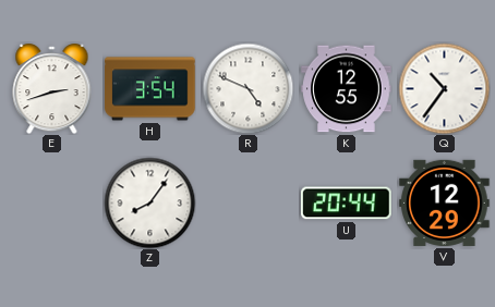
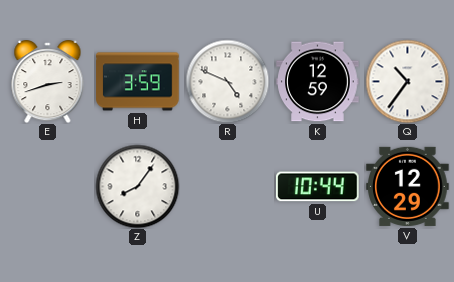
H: 3:54 -> 3:59 (138, 82)
K: 12:55 -> 12:59 (318, 82)
U: 20:44 -> 10:44 (318, 187)
